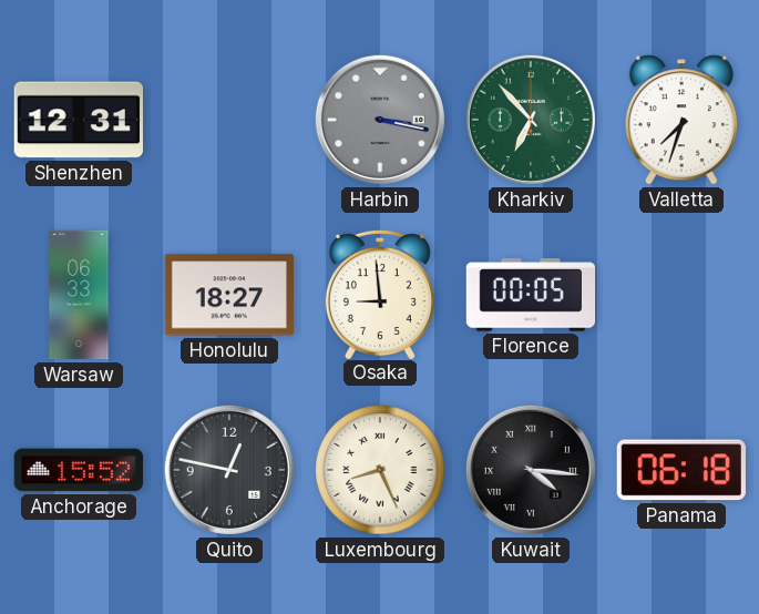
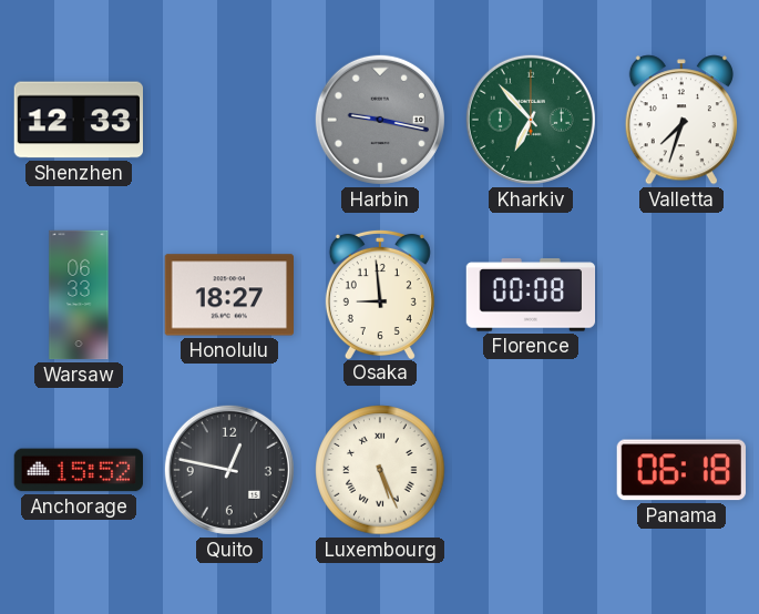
Shenzhen: 12:31 -> 12:33 (79, 120)
Harbin: 3:17 -> 9:17 (380, 120)
Florence: 00:05 -> 00:08 (531, 295)
Luxembourg: 8:26 -> 5:26 (380, 470)
Kuwait: 4:16 -> none (531, 470)
